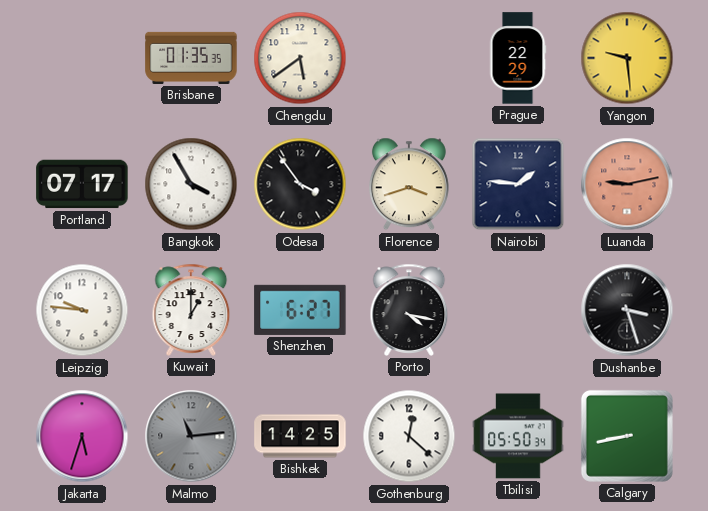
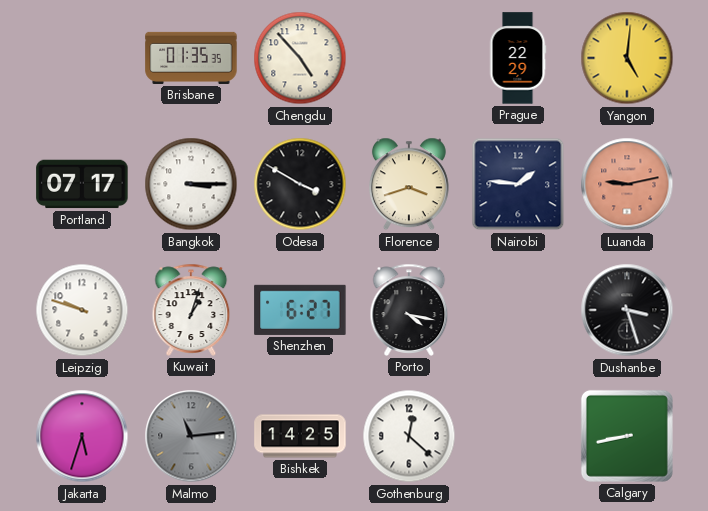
Chengdu: 5:39 -> 4:53 (300, 58)
Yangon: 9:29 -> 5:01 (627, 58)
Bangkok: 3:55 -> 3:15 (191, 184)
Odesa: 3:54 -> 3:50 (300, 184)
Leipzig: 9:46 -> 9:48 (82, 310)
Kuwait: 1:00 -> 1:03 (191, 310)
Tbilisi: 05:50 -> none (518, 436)
